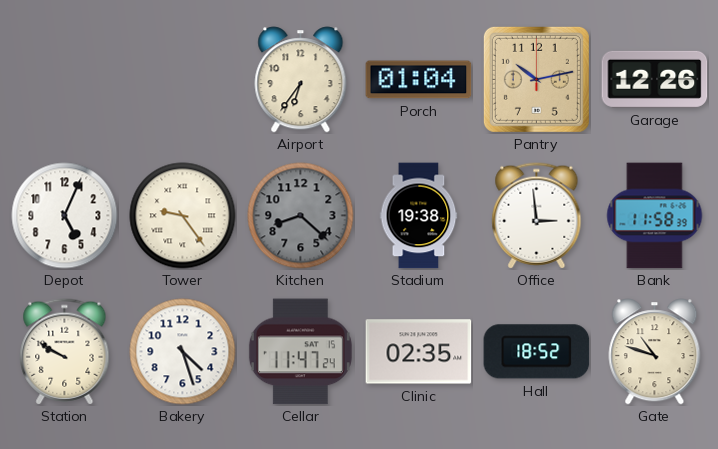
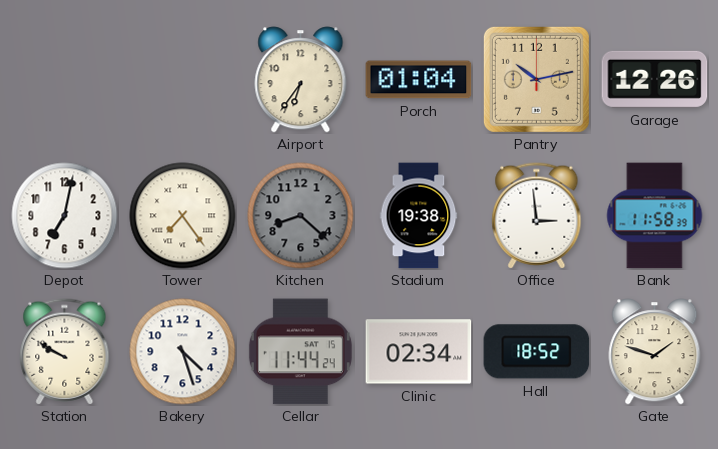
Depot: 5:04 -> 7:02 (65, 216)
Tower: 9:24 -> 7:24 (183, 216)
Cellar: 11:47 -> 11:44 (300, 352)
Clinic: 02:35 -> 02:34 (419, 352)
Gate: 10:48 -> 1:48 (655, 352)
